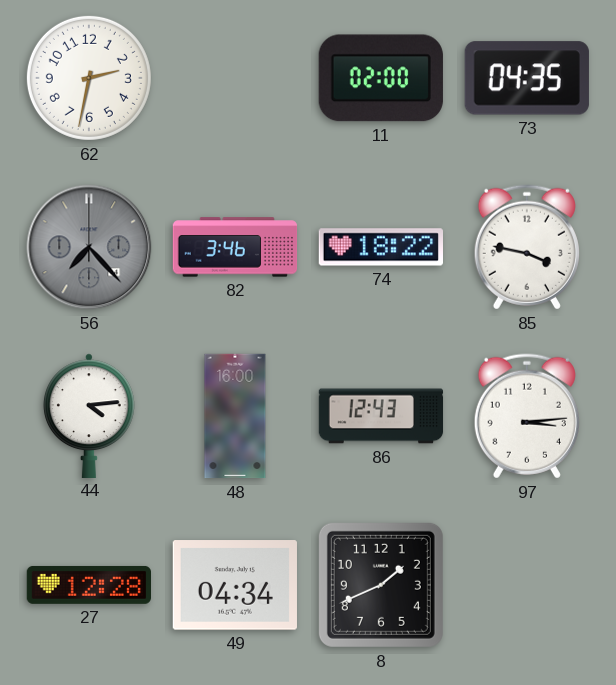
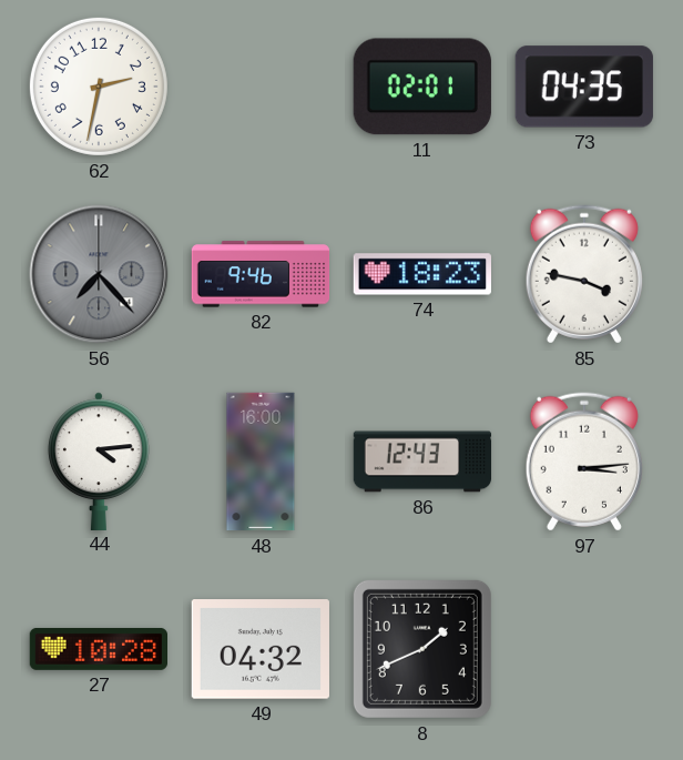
11: 02:00 -> 02:01 (422, 87)
82: 3:46 -> 9:46 (261, 274)
74: 18:22 -> 18:23 (421, 274)
27: 12:28 -> 10:28 (98, 649)
49: 04:34 -> 04:32 (261, 649)
